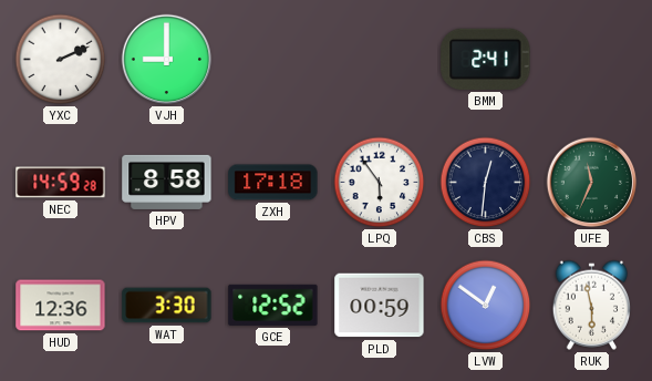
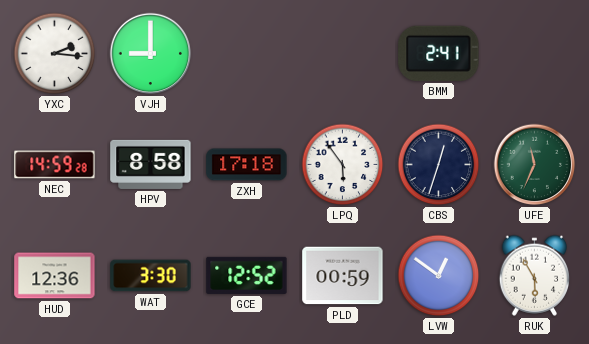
YXC: 2:11 -> 2:16 (55, 54)
CBS: 12:31 -> 12:33 (439, 165)
RUK: 5:58 -> 5:55 (535, 275)
